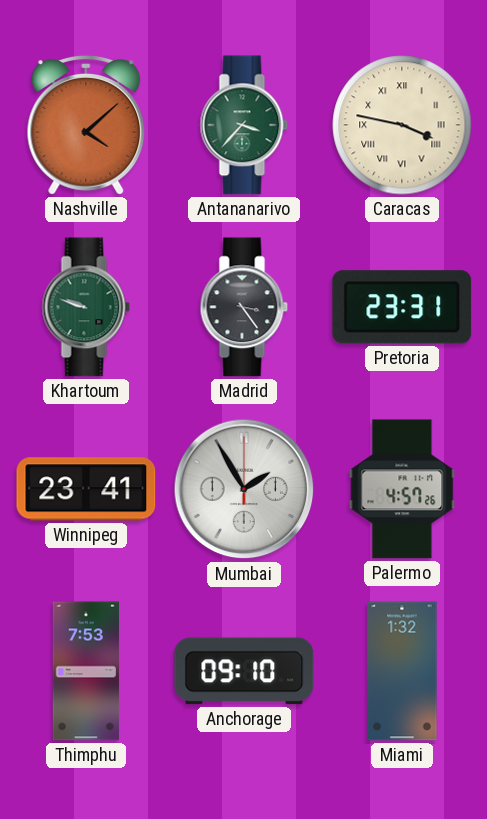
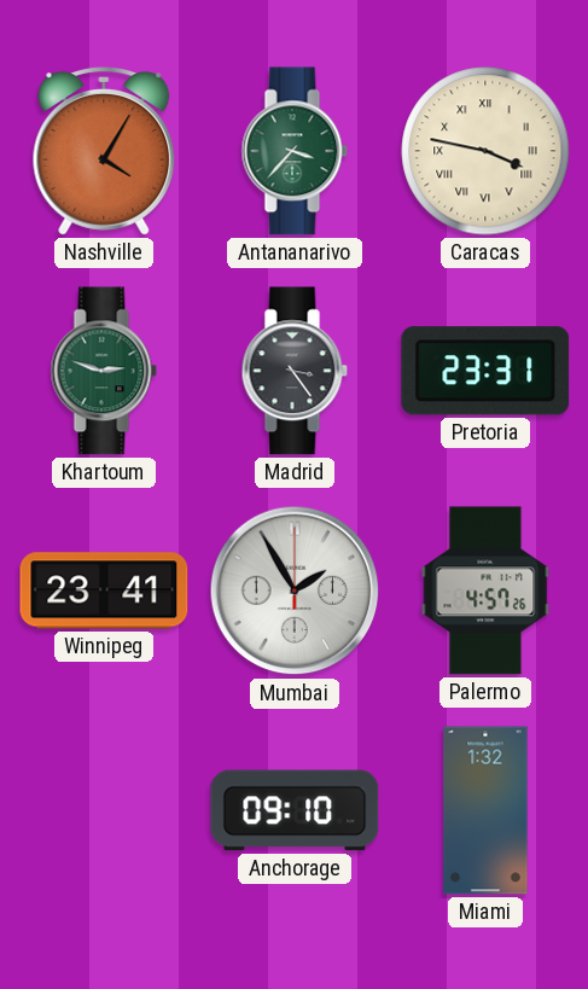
Nashville: 4:08 -> 4:05 (104, 152)
Khartoum: 9:48 -> 2:48 (104, 371)
Thimphu: 7:53 -> none (86, 671)
